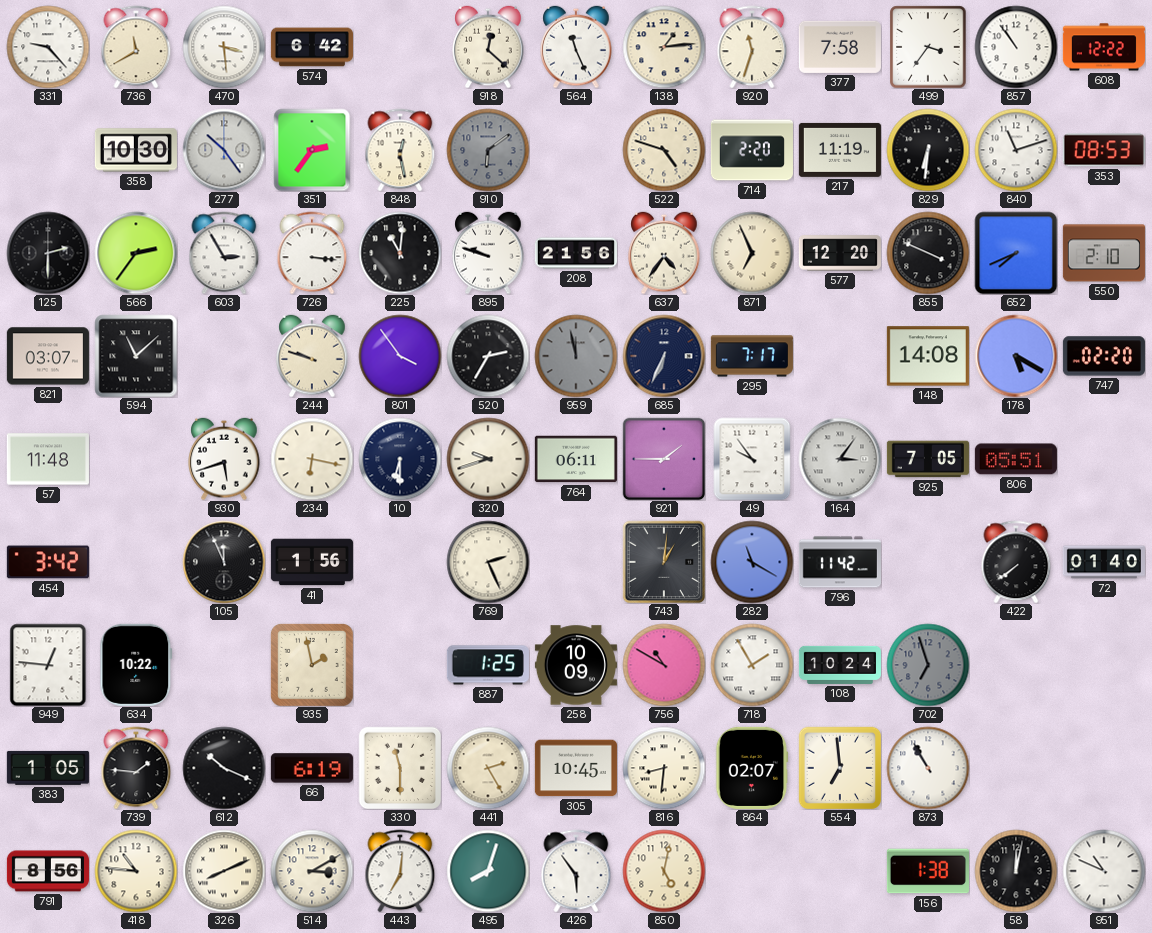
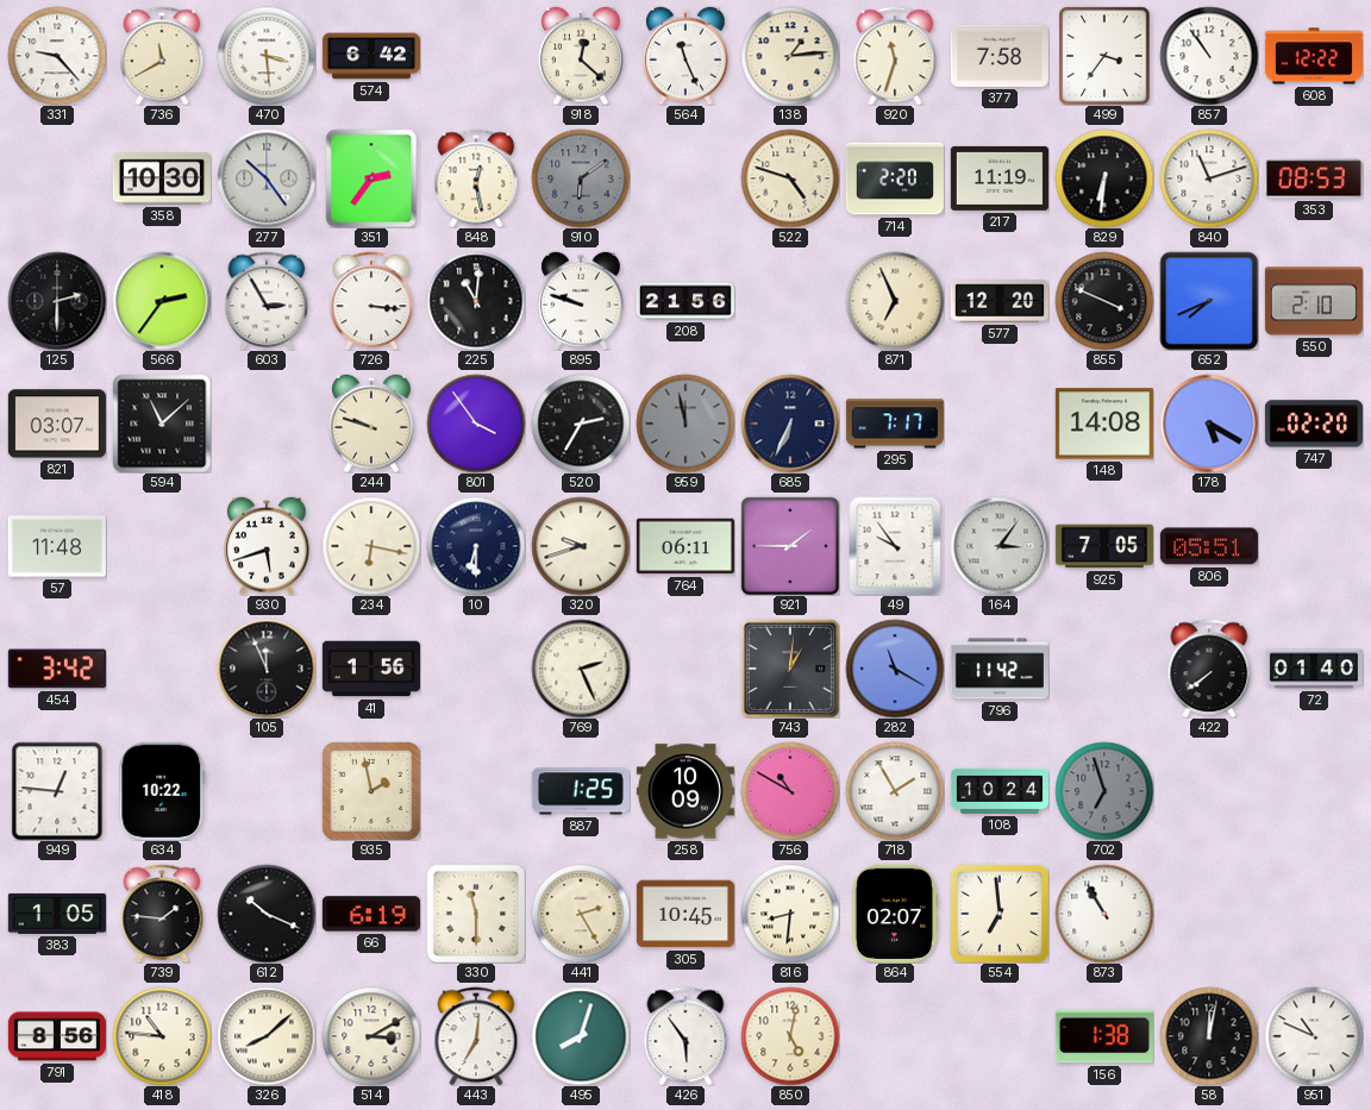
637: 4:36 -> none (664, 253)
326: 8:11 -> 8:08 (267, 1036)
